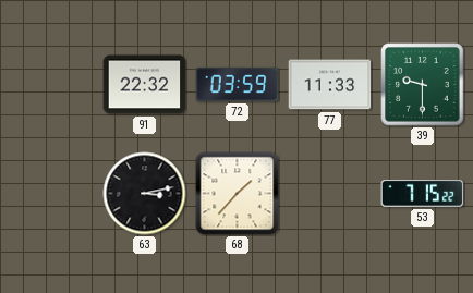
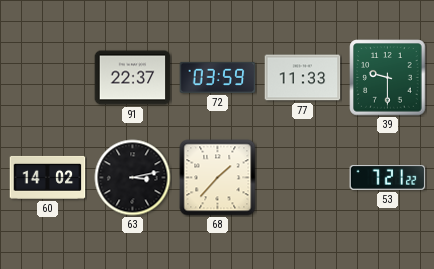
91: 22:32 -> 22:37 (133, 78)
60: none -> 14:02 (48, 177)
53: 7:15 -> 7:21 (388, 177)
